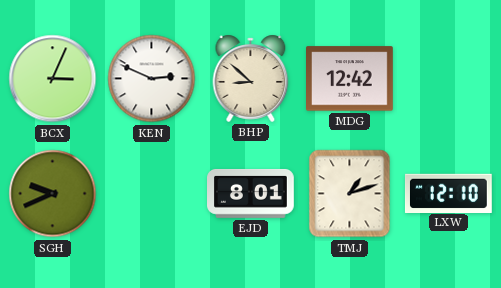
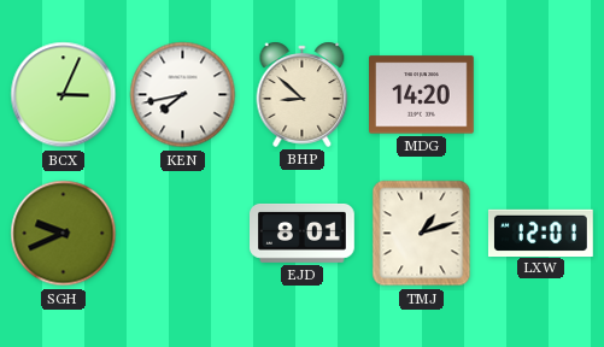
KEN: 2:49 -> 7:43 (183, 95)
MDG: 12:42 -> 14:20 (422, 95)
LXW: 12:10 -> 12:01 (541, 233)
